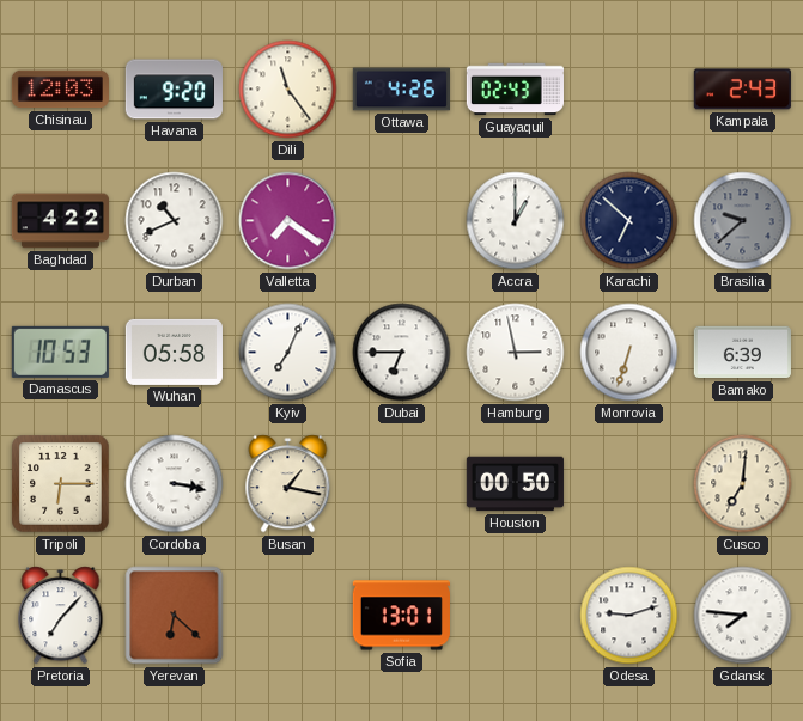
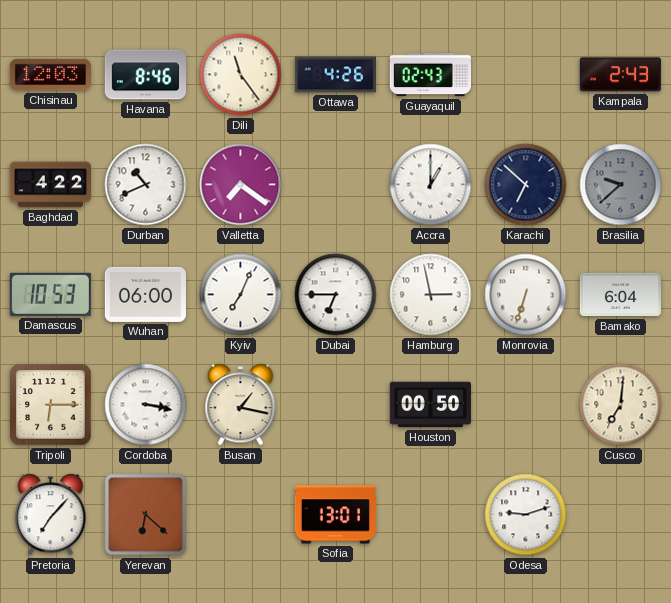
Havana: 9:20 -> 8:46 (145, 75)
Wuhan: 05:58 -> 06:00 (145, 294)
Bamako: 6:39 -> 6:04 (620, 295)
Gdansk: 7:46 -> none (743, 616)
